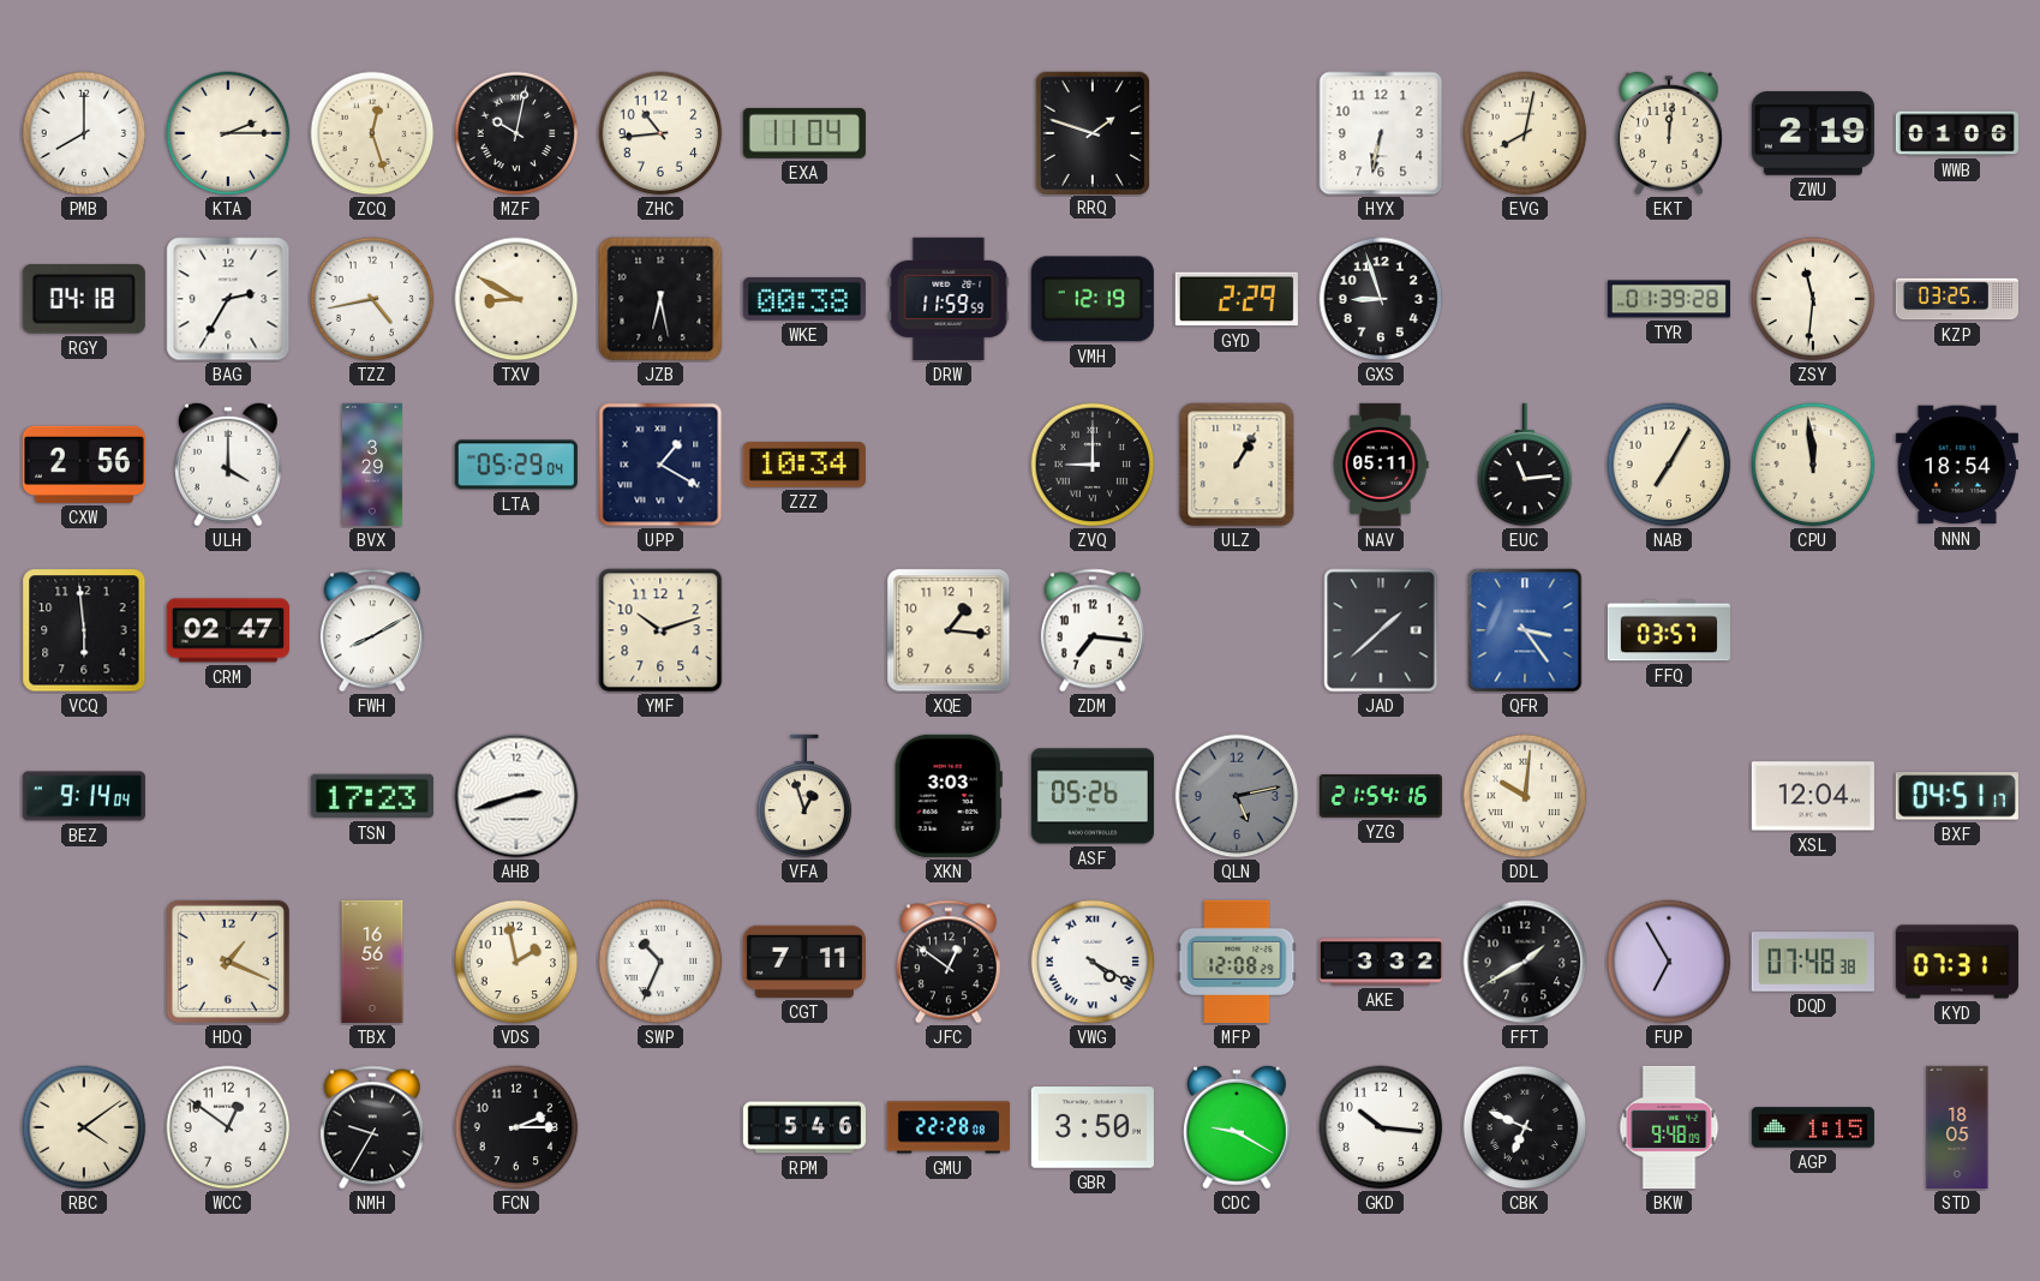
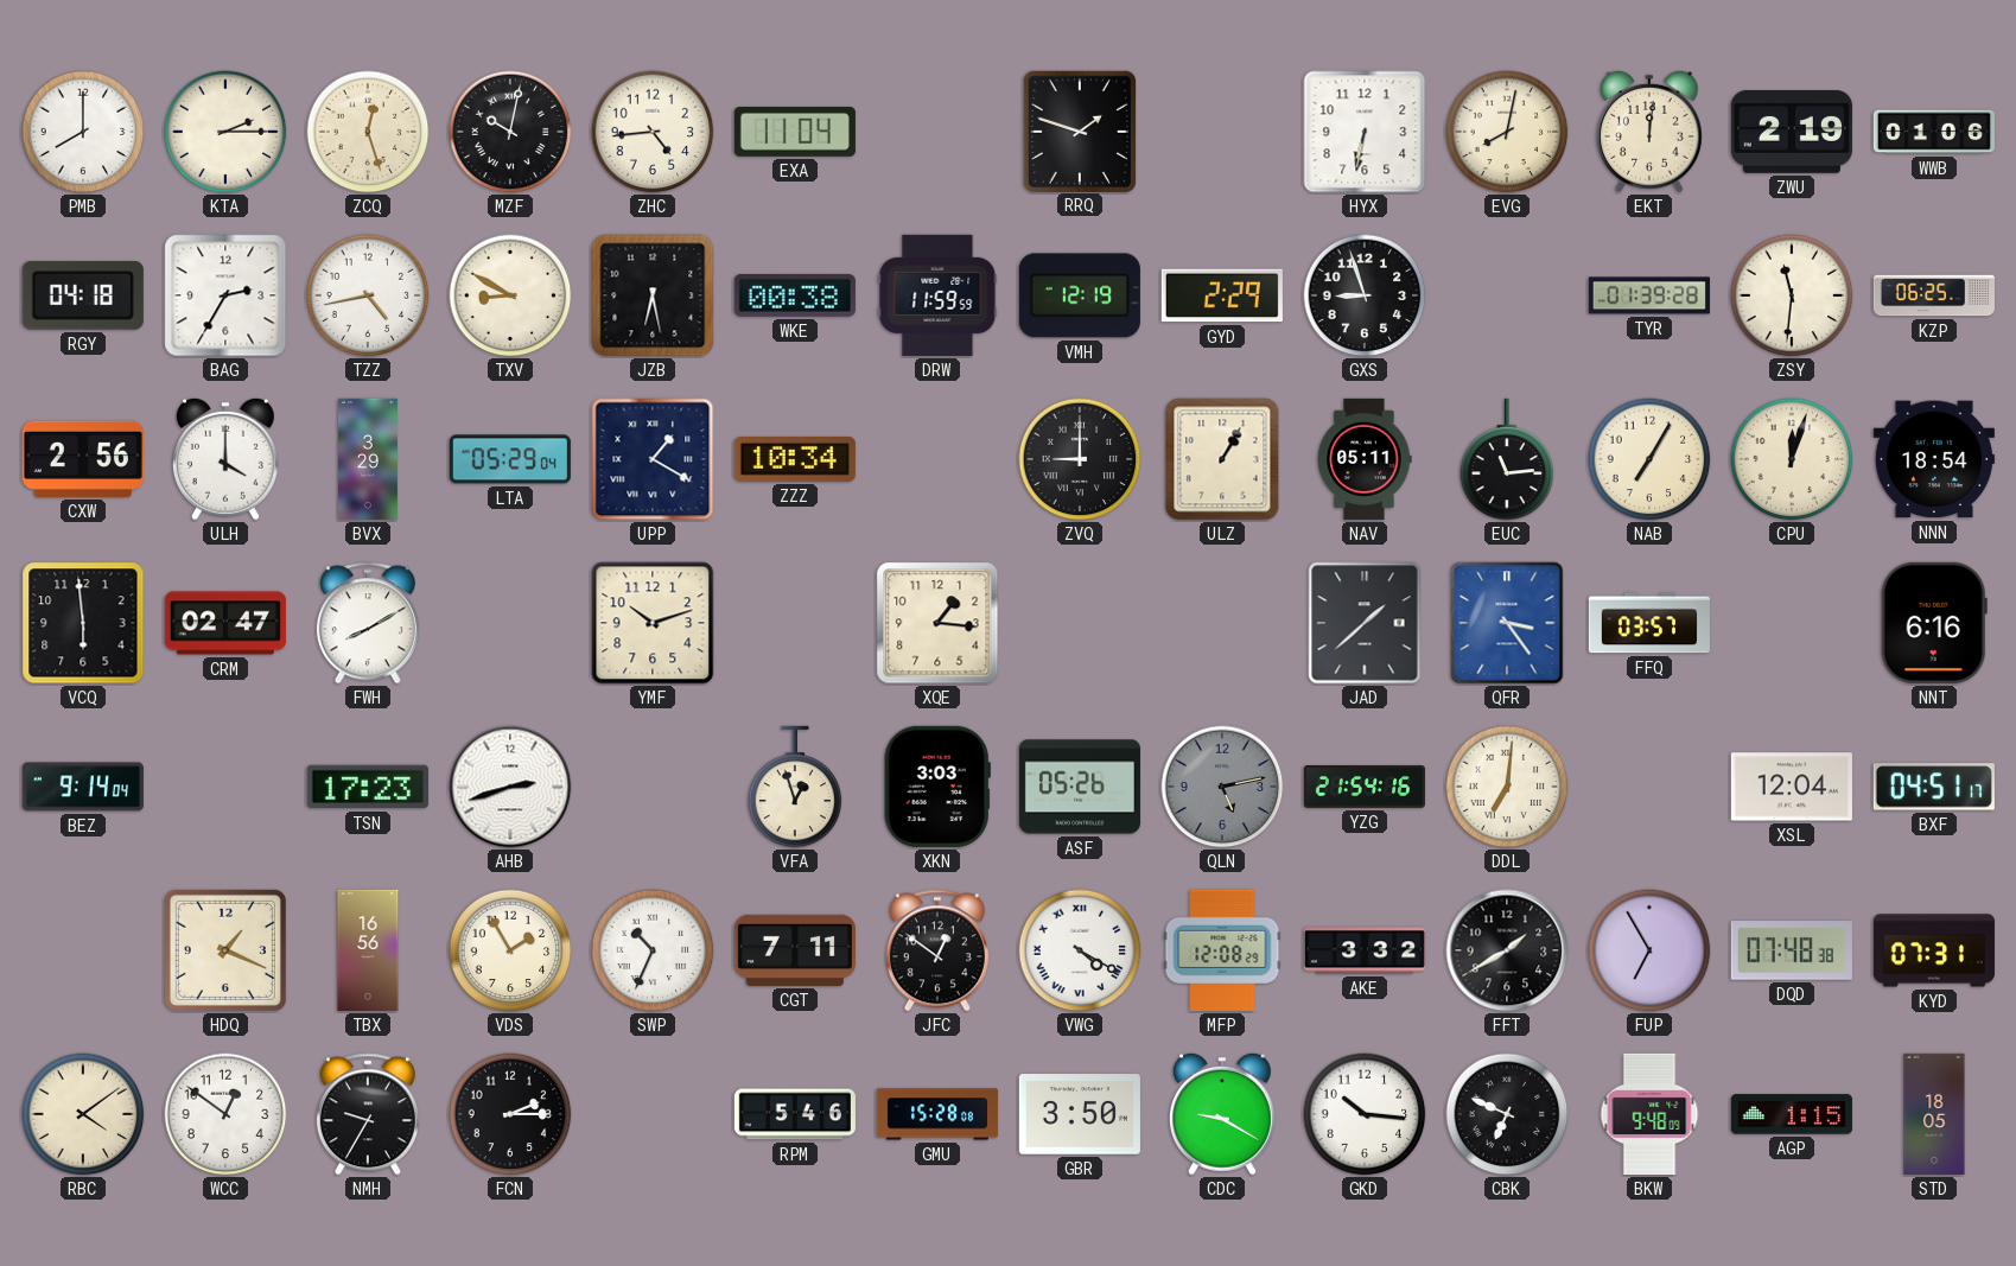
ZHC: 10:44 -> 4:44 (653, 132)
KZP: 03:25 -> 06:25 (1933, 295)
CPU: 11:59 -> 12:03 (1792, 459)
ZDM: 7:16 -> none (1093, 630)
NNT: none -> 6:16 (1934, 623)
DDL: 10:01 -> 7:01 (1507, 787)
VDS: 1:58 -> 1:55 (510, 950)
GMU: 22:28 -> 15:28 (937, 1114)
